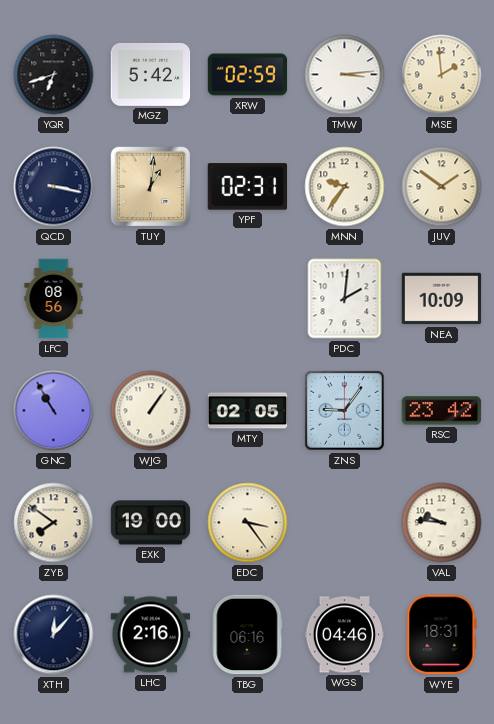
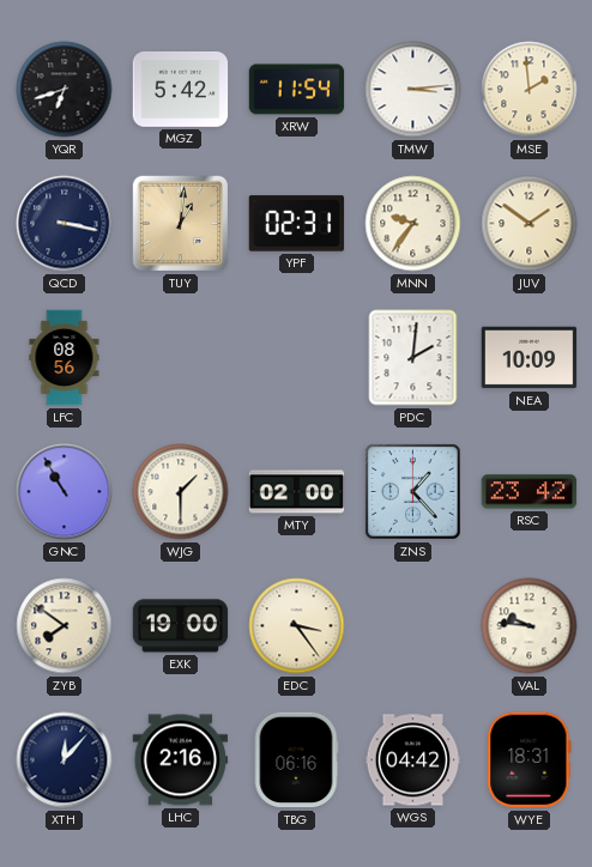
XRW: 02:59 -> 11:54 (297, 90)
WJG: 1:06 -> 1:30 (181, 492)
MTY: 02:05 -> 02:00 (297, 492)
ZNS: 9:06 -> 1:23 (413, 492)
WGS: 04:46 -> 04:42 (413, 760)
